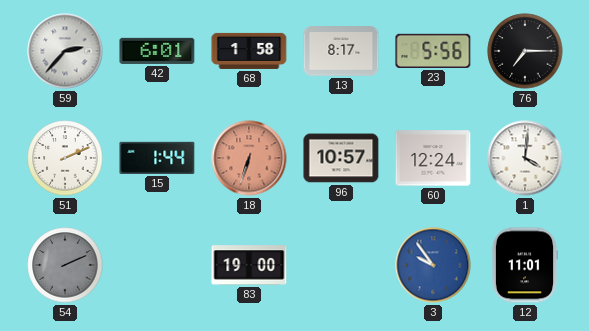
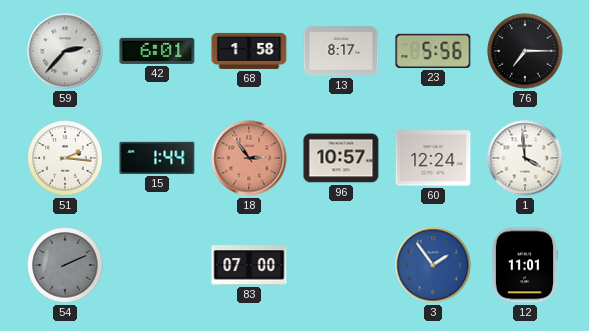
51: 2:11 -> 2:16 (65, 158)
18: 6:33 -> 2:54 (249, 158)
1: 4:01 -> 3:59 (525, 158)
83: 19:00 -> 07:00 (249, 265)
3: 9:54 -> 1:54 (433, 265)
